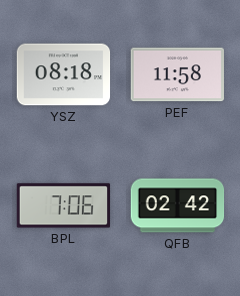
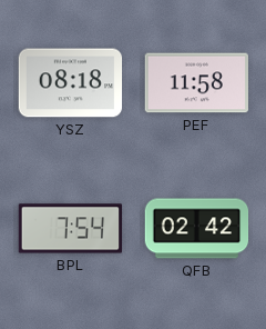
BPL: 7:06 -> 7:54 (71, 229)
